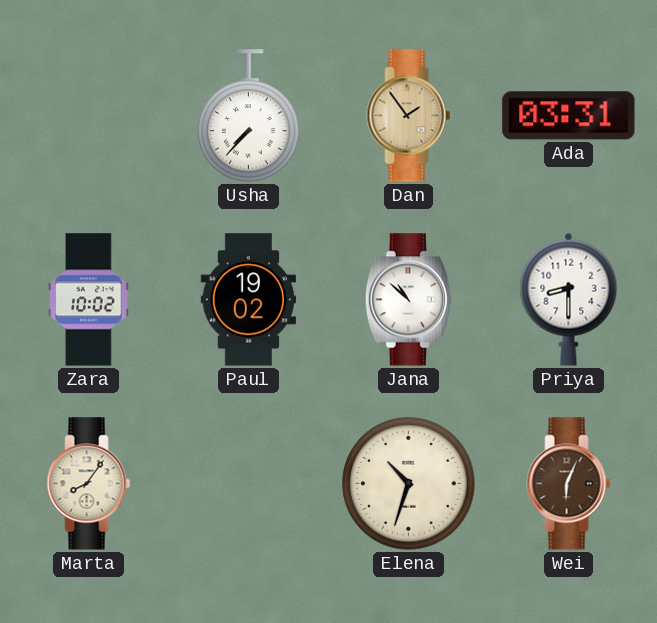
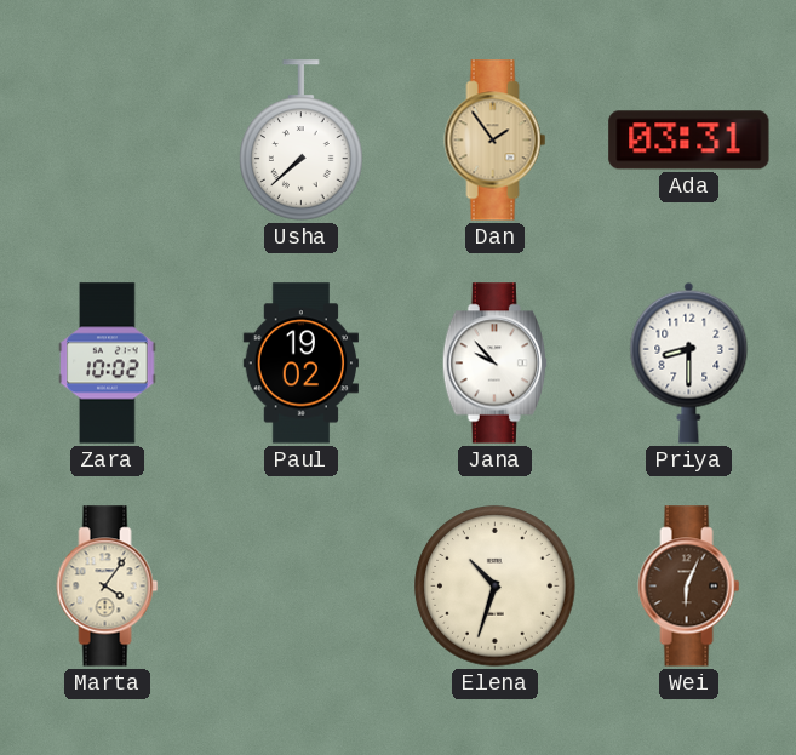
Usha: 7:37 -> 7:38 (302, 141)
Jana: 10:52 -> 9:53 (494, 364)
Marta: 8:06 -> 4:06 (108, 587)
